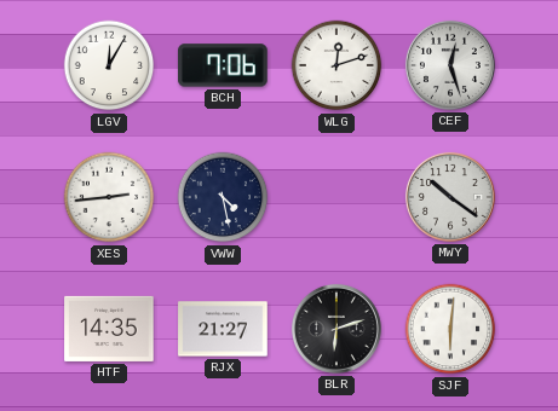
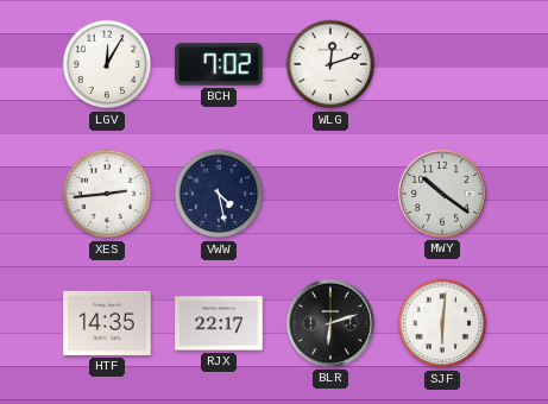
BCH: 7:06 -> 7:02 (219, 64)
CEF: 12:27 -> none (450, 65)
RJX: 21:27 -> 22:17 (219, 323)
